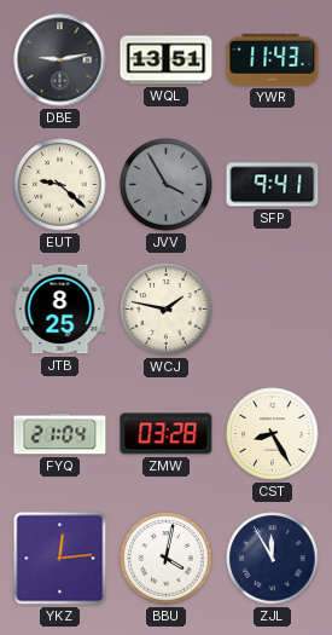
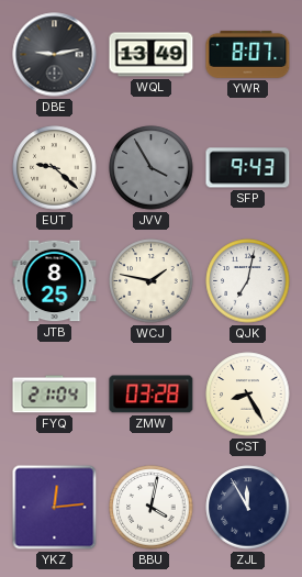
WQL: 13:51 -> 13:49 (152, 55)
YWR: 11:43 -> 8:07 (248, 54)
SFP: 9:41 -> 9:43 (248, 168)
QJK: none -> 7:02 (248, 281)
